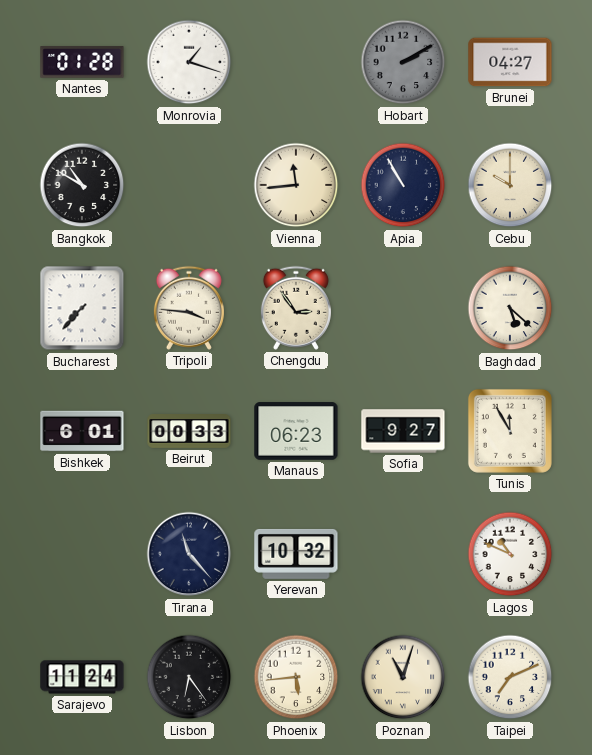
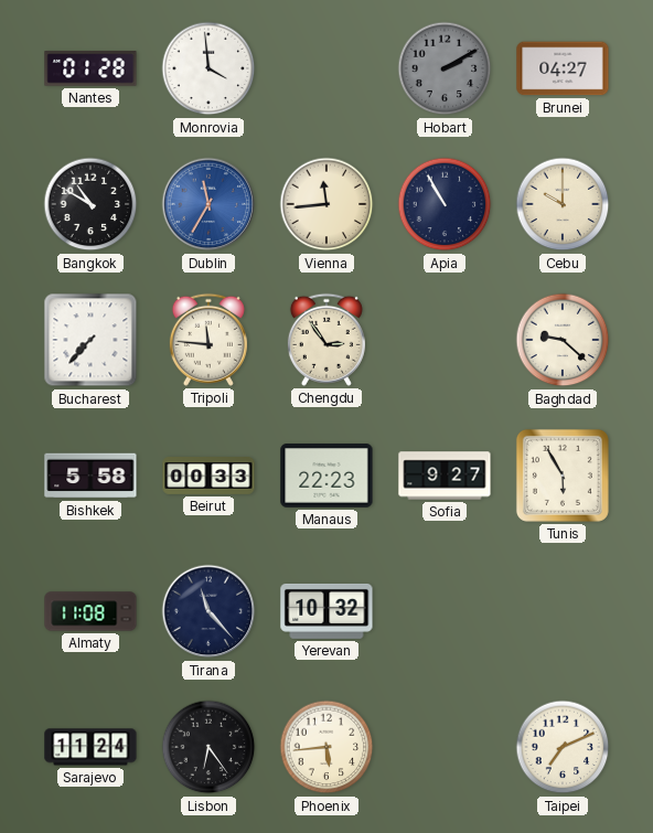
Monrovia: 1:18 -> 3:59 (208, 68)
Dublin: none -> 11:35 (208, 204)
Tripoli: 3:46 -> 11:46 (208, 340)
Baghdad: 5:22 -> 9:22 (563, 340)
Bishkek: 6:01 -> 5:58 (90, 476)
Manaus: 06:23 -> 22:23 (326, 476)
Tunis: 11:55 -> 5:55 (563, 476)
Almaty: none -> 11:08 (90, 611)
Lagos: 10:49 -> none (510, 554)
Poznan: 11:03 -> none (403, 677)
